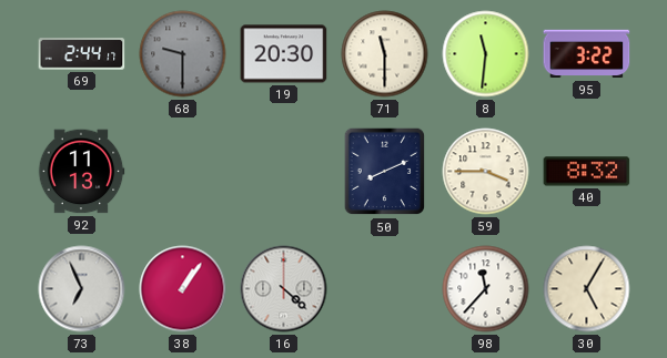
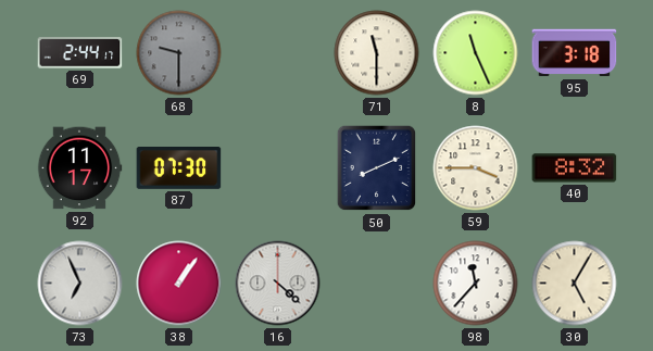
19: 20:30 -> none (284, 54)
8: 11:31 -> 11:26 (476, 53)
95: 3:22 -> 3:18 (575, 53)
92: 11:13 -> 11:17 (79, 168)
87: none -> 07:30 (179, 168)
